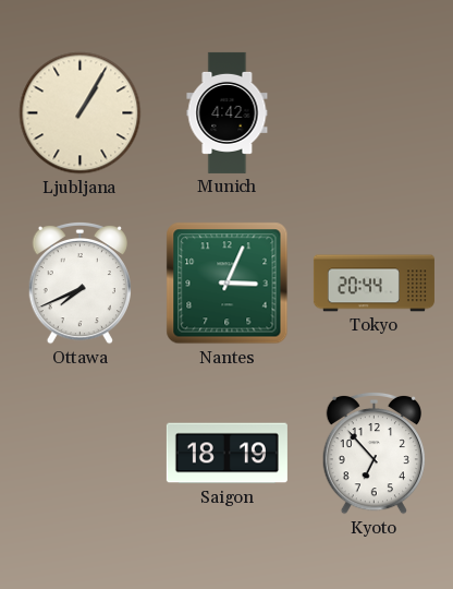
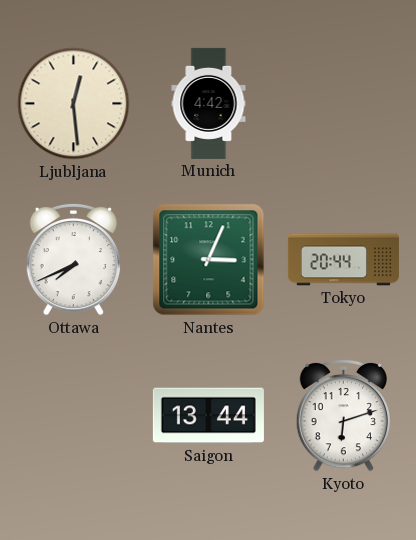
Ljubljana: 1:05 -> 12:29 (74, 104)
Saigon: 18:19 -> 13:44 (208, 416)
Kyoto: 6:53 -> 6:12 (343, 415)
